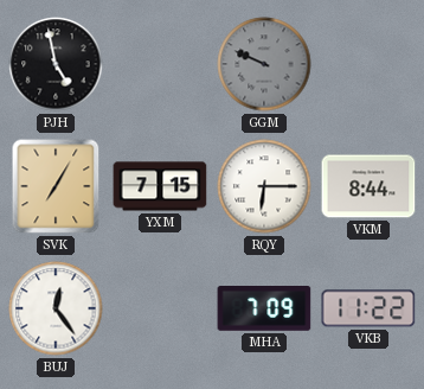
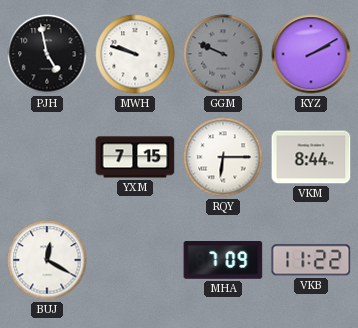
MWH: none -> 9:48 (135, 54)
KYZ: none -> 2:10 (311, 54)
SVK: 7:05 -> none (56, 186)
BUJ: 12:24 -> 12:20 (47, 260)
